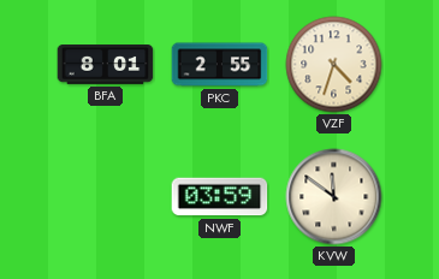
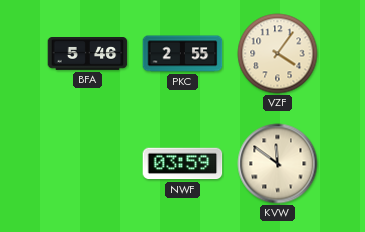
BFA: 8:01 -> 5:46 (88, 54)
VZF: 4:33 -> 4:06 (278, 54)
